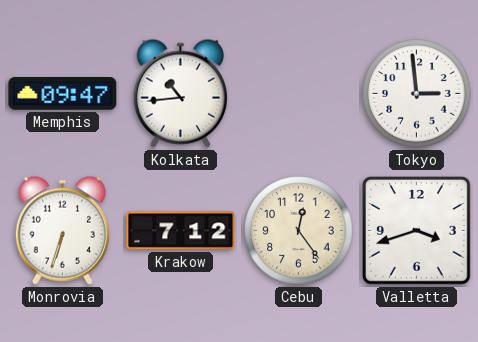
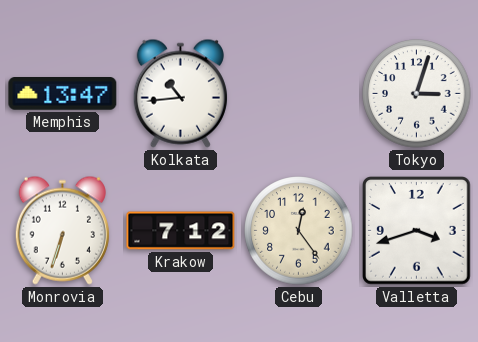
Memphis: 09:47 -> 13:47 (63, 94)
Tokyo: 2:59 -> 3:03 (417, 94)
